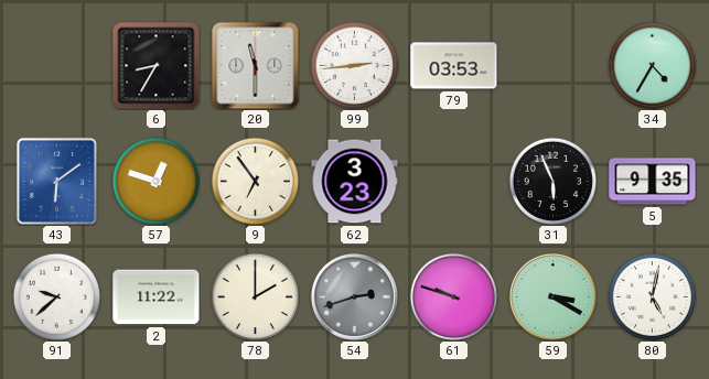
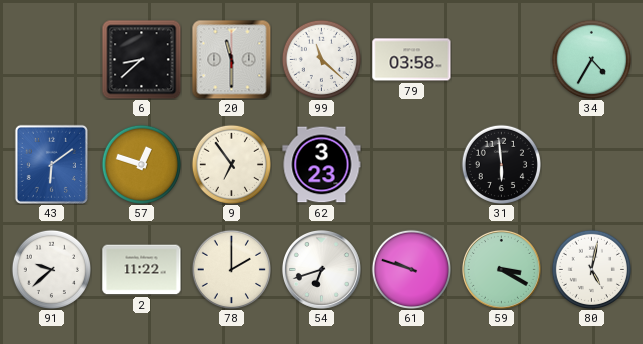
6: 8:35 -> 8:38 (141, 59)
99: 2:44 -> 11:22 (321, 59)
79: 03:53 -> 03:58 (412, 60)
31: 5:56 -> 5:59 (501, 164)
5: 9:35 -> none (653, 182)
54: 2:42 -> 6:42 (321, 269)
54 dial: grey -> white (321, 269)
